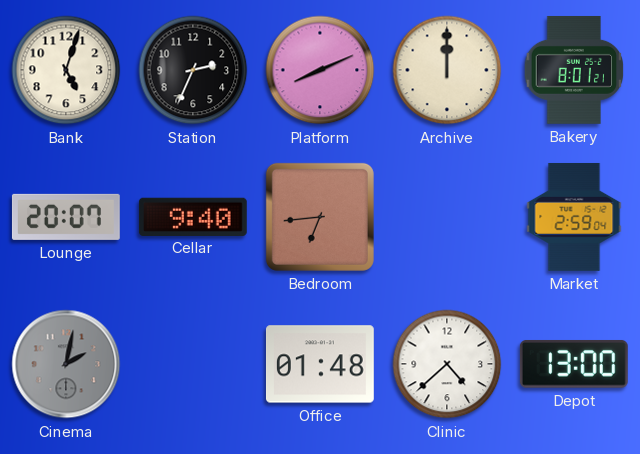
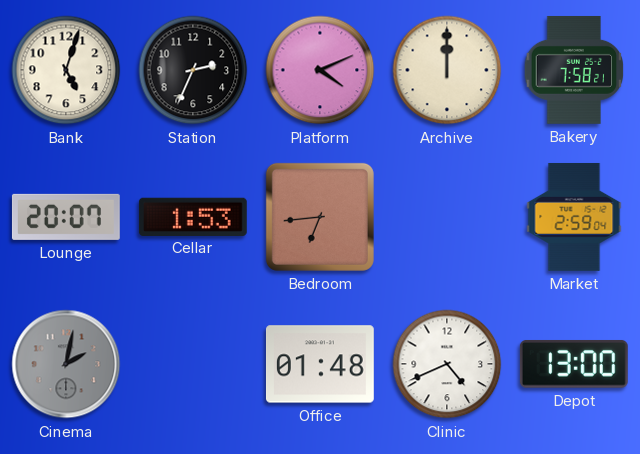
Platform: 8:11 -> 4:11 (320, 70)
Bakery: 8:01 -> 7:58 (574, 70)
Cellar: 9:40 -> 1:53 (193, 216)
Clinic: 4:38 -> 4:41 (447, 364)
